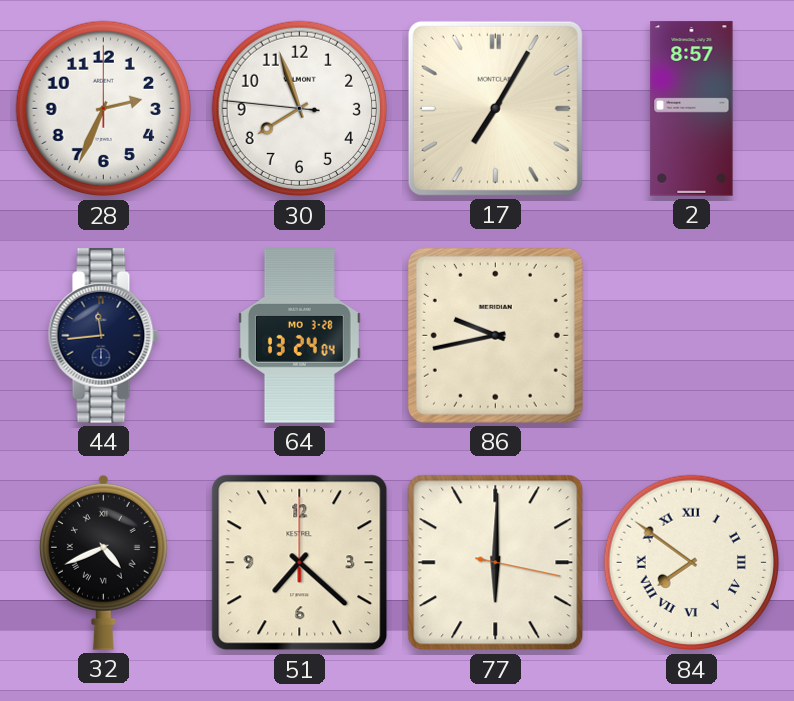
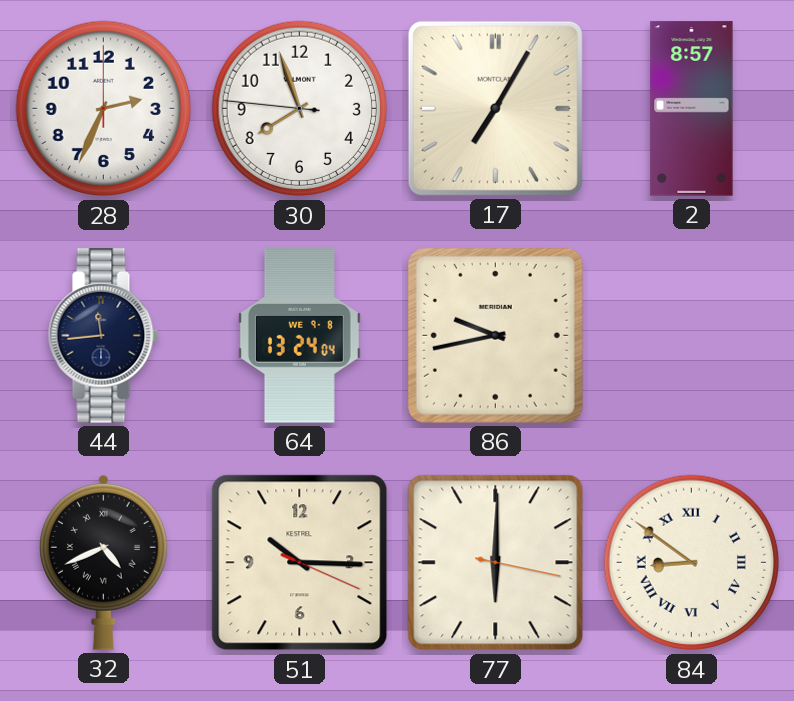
64 date: MO 3-28 -> WE 9-8 (299, 336)
51: 7:22 -> 10:15 (300, 563)
84: 7:51 -> 8:51 (692, 563)
